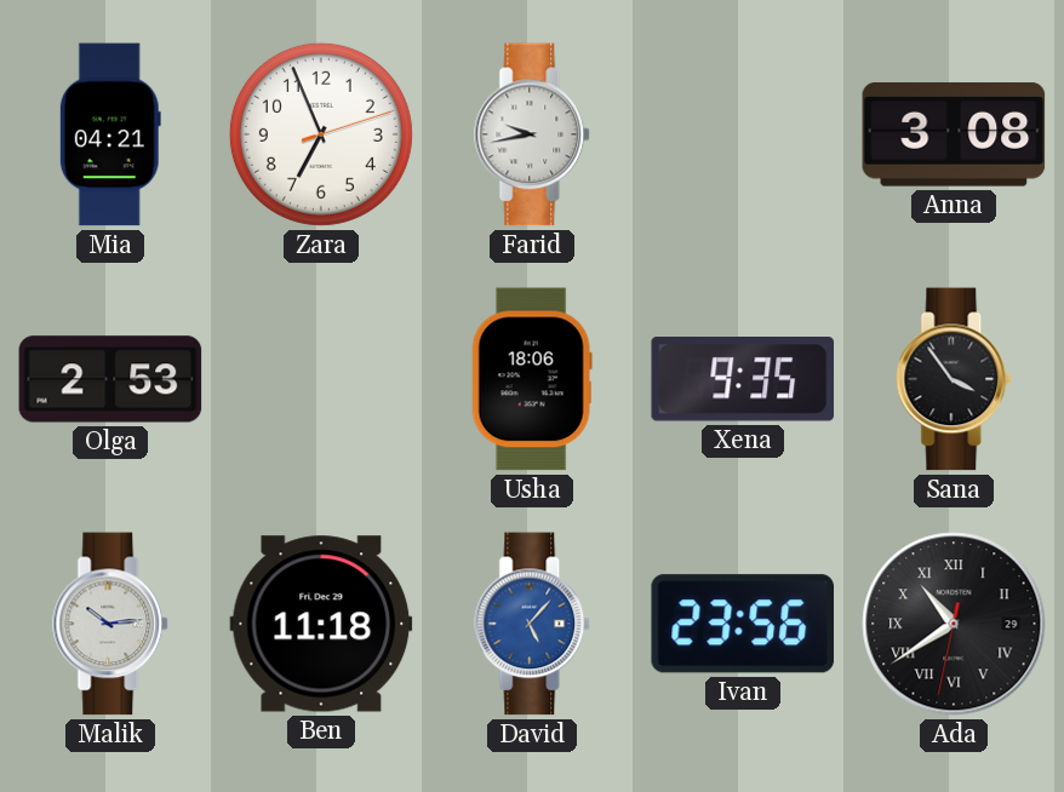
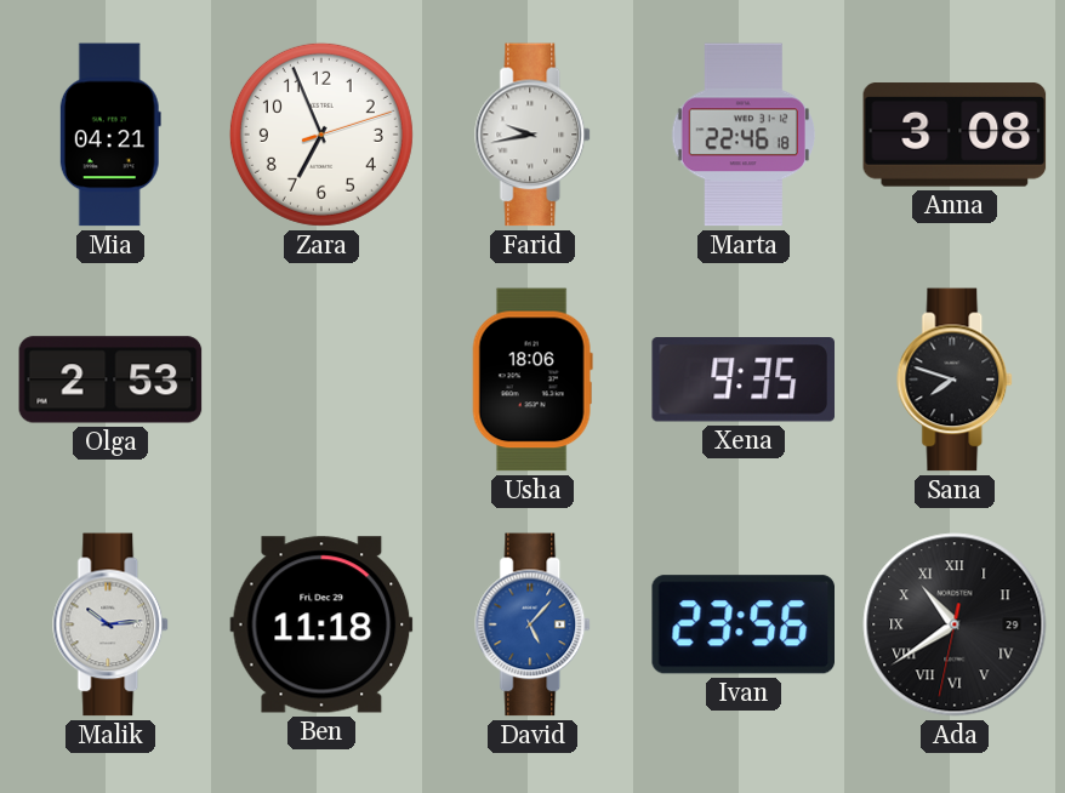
Marta: none -> 22:46 (744, 135)
Sana: 3:54 -> 7:48 (956, 380)
